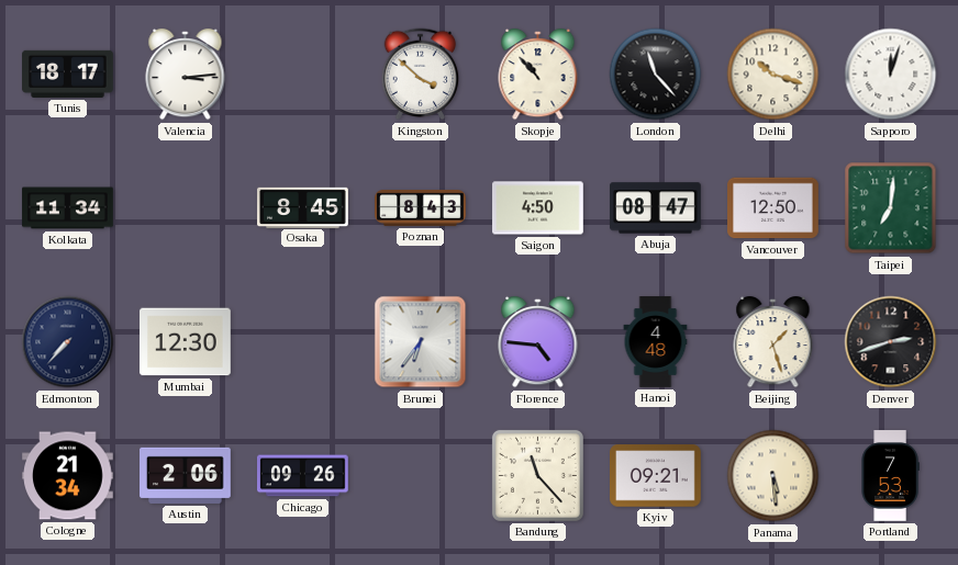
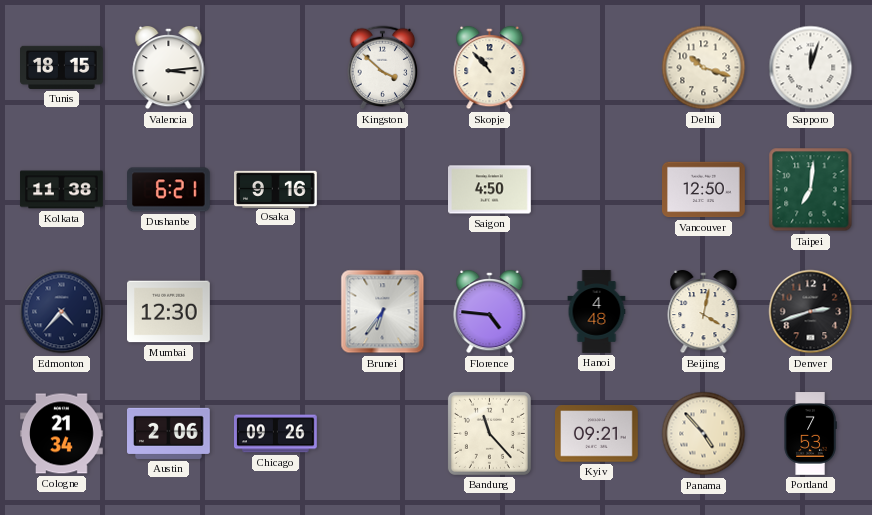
Tunis: 18:17 -> 18:15 (62, 67)
London: 11:23 -> none (656, 75)
Kolkata: 11:34 -> 11:38 (62, 190)
Dushanbe: none -> 6:21 (169, 190)
Osaka: 8:45 -> 9:16 (276, 189)
Poznan: 8:43 -> none (421, 208)
Abuja: 08:47 -> none (656, 208)
Edmonton: 7:37 -> 4:37 (62, 312)
Beijing: 1:27 -> 4:02 (704, 312)
Panama: 5:29 -> 4:53 (704, 434)
